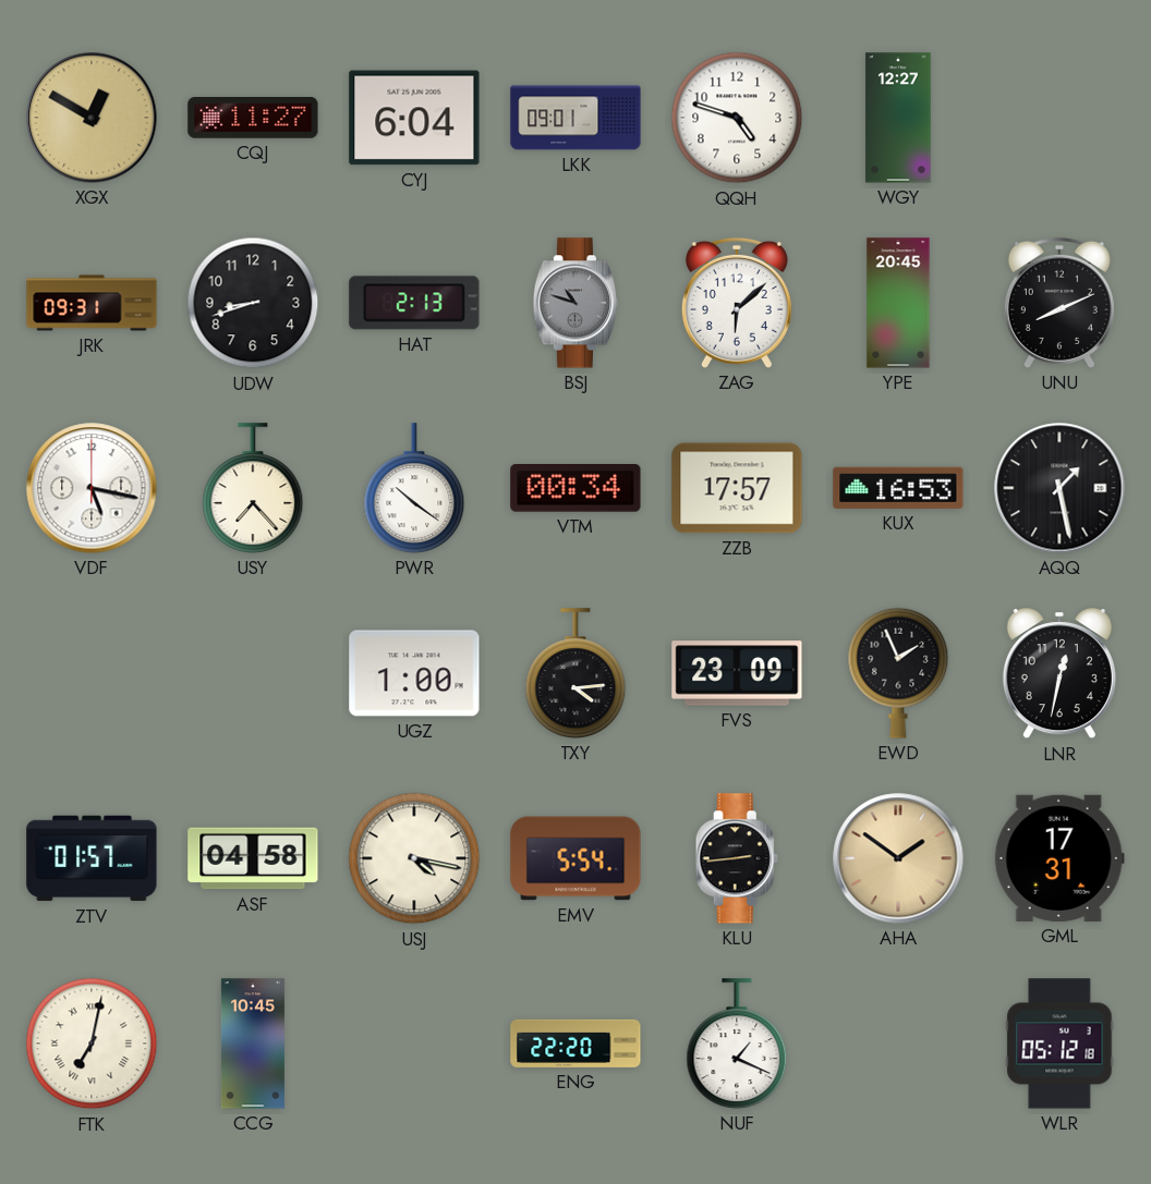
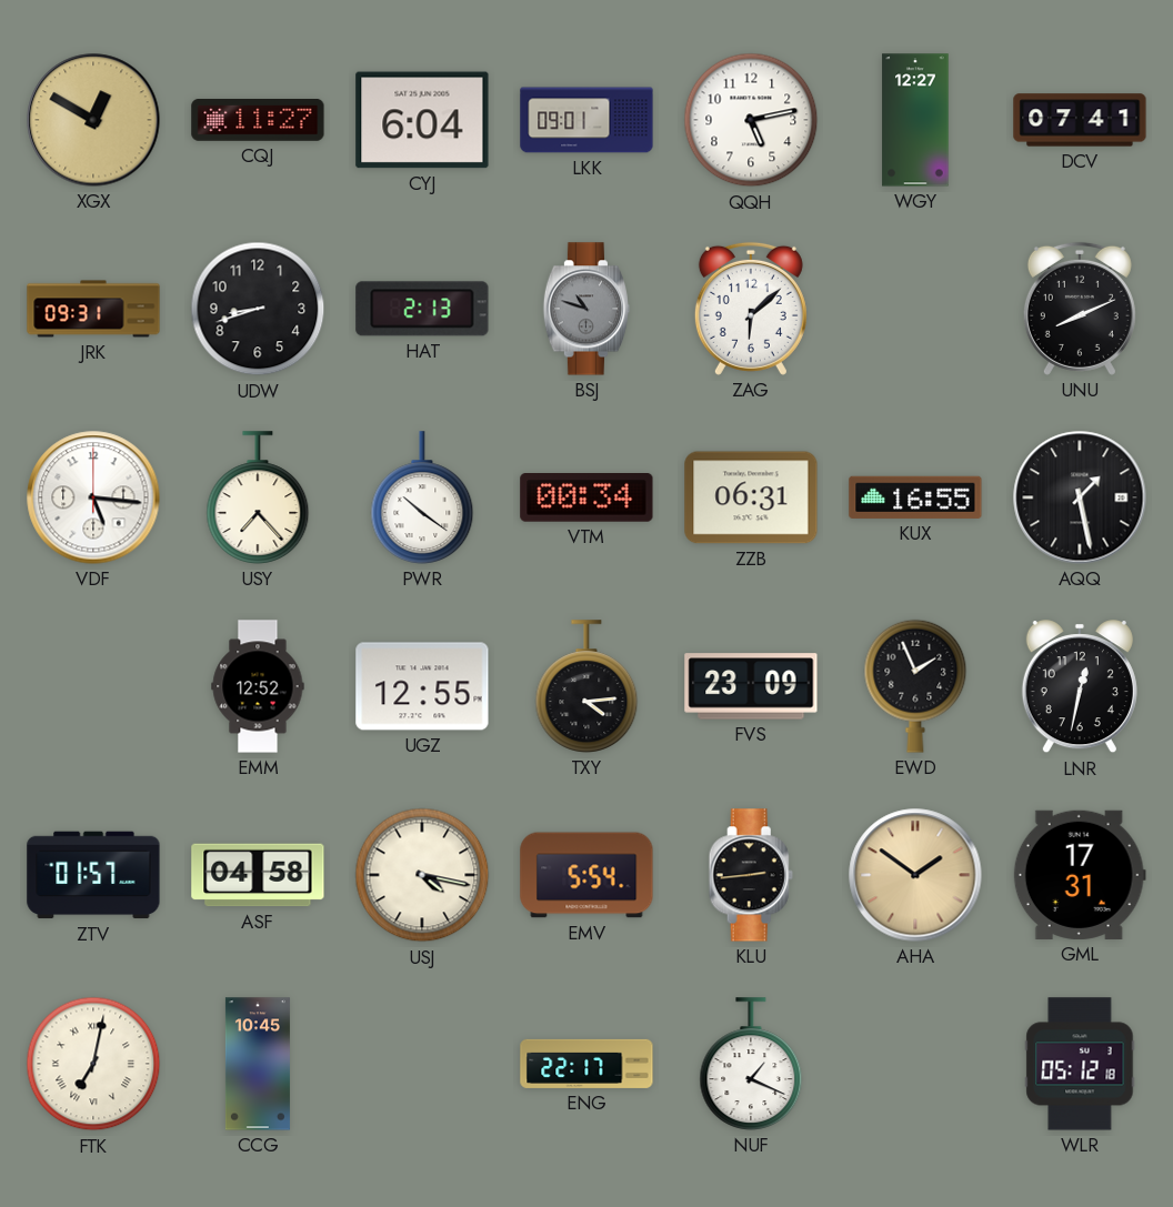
QQH: 4:48 -> 5:13 (751, 120)
DCV: none -> 07:41 (1080, 120)
YPE: 20:45 -> none (898, 303)
VDF: 5:17 -> 5:16 (93, 497)
ZZB: 17:57 -> 06:31 (751, 497)
KUX: 16:53 -> 16:55 (915, 497)
EMM: none -> 12:52 (258, 686)
UGZ: 1:00 -> 12:55 (422, 686)
ENG: 22:20 -> 22:17 (586, 1064)
